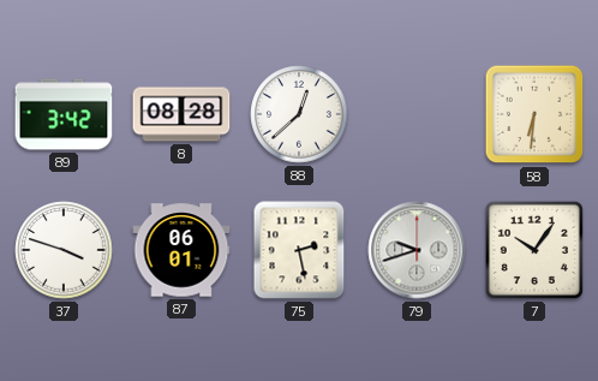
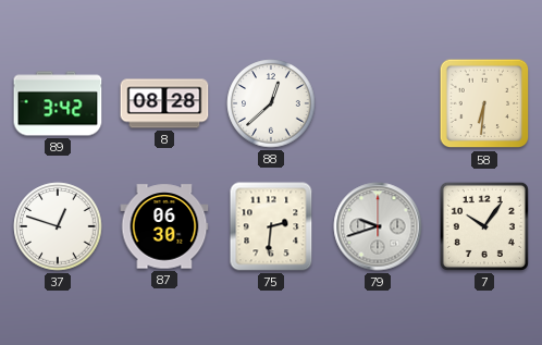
37: 3:48 -> 12:48 (58, 226)
87: 06:01 -> 06:30 (164, 226)
75: 2:28 -> 2:31 (271, 226)
